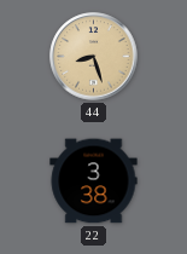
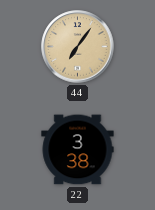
44: 8:27 -> 7:06 (78, 47)
